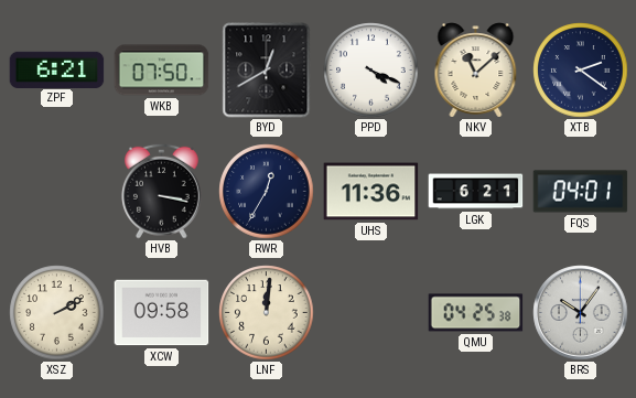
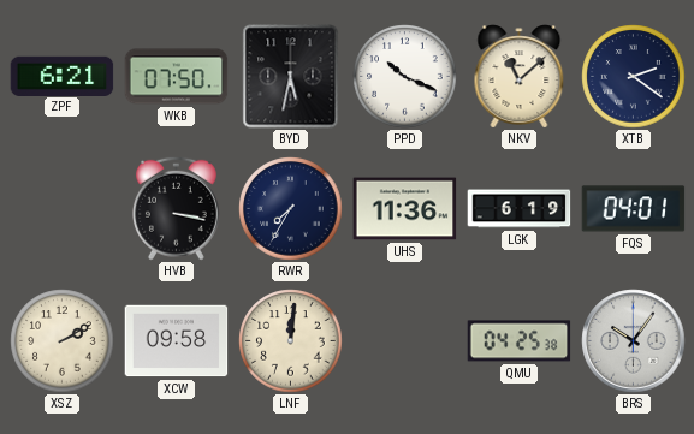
BYD: 12:40 -> 5:32 (291, 77)
PPD: 4:19 -> 10:19 (405, 77)
RWR: 12:35 -> 7:35 (291, 209)
LGK: 6:21 -> 6:19 (520, 209)
